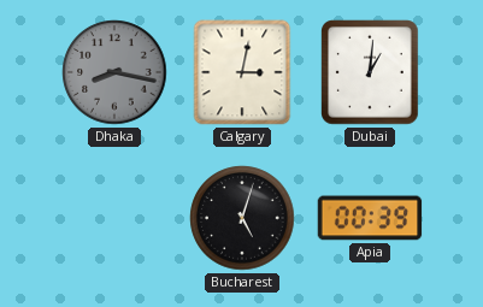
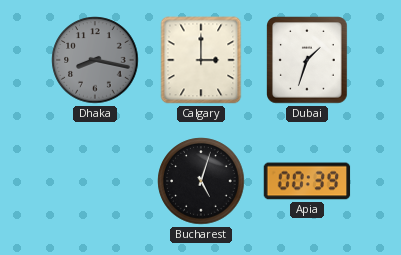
Calgary: 3:02 -> 3:00 (201, 60)
Dubai: 1:01 -> 1:33 (308, 60)
